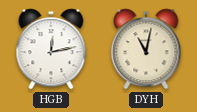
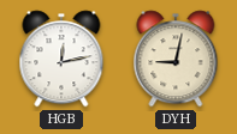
DYH: 11:02 -> 9:02 (176, 59)
